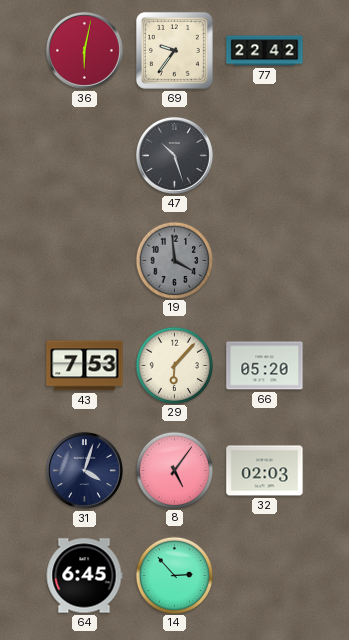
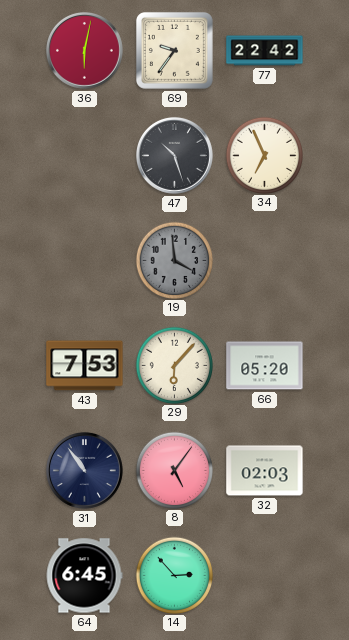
34: none -> 6:56 (264, 155)
31: 4:03 -> 10:54 (84, 470)
